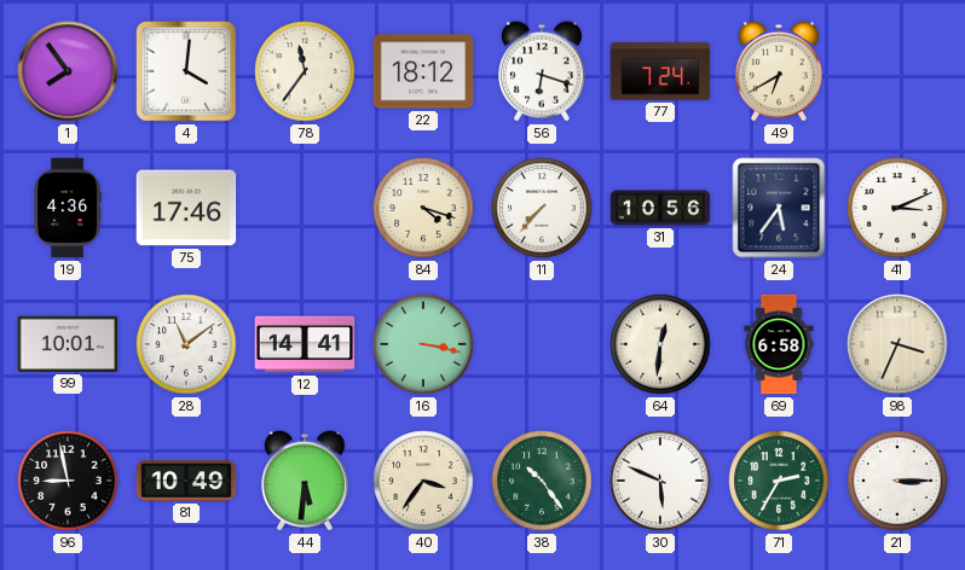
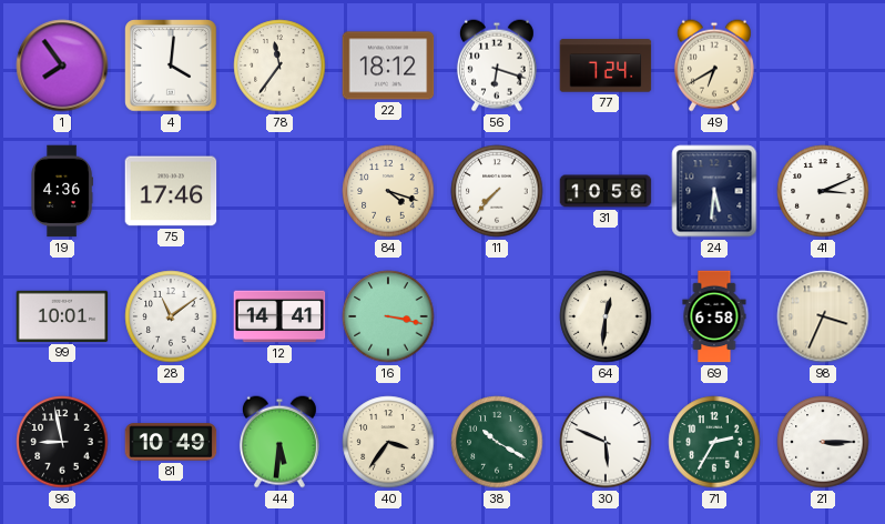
24: 5:36 -> 5:31 (714, 191)
38: 10:24 -> 10:20 (497, 442)
